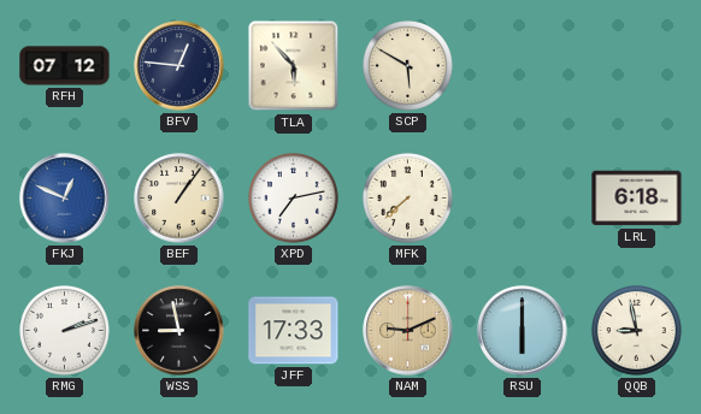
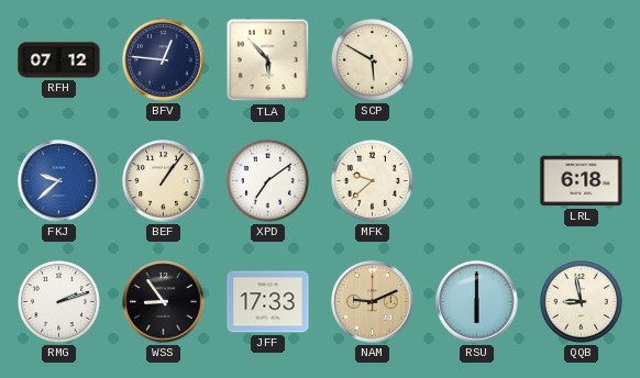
FKJ: 12:49 -> 9:38 (59, 181)
XPD: 7:13 -> 7:09 (268, 181)
MFK: 7:38 -> 9:38 (373, 181)
WSS: 8:58 -> 8:54 (164, 302)
